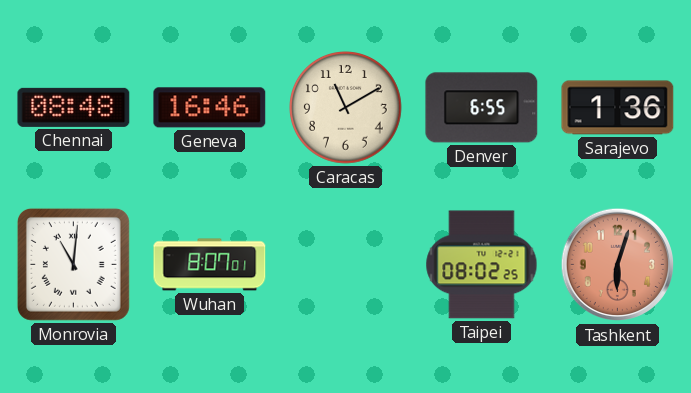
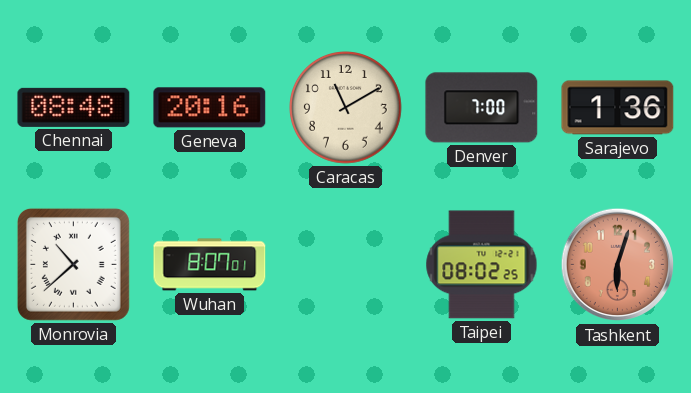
Geneva: 16:46 -> 20:16 (210, 108)
Denver: 6:55 -> 7:00 (482, 108)
Monrovia: 11:01 -> 10:38 (73, 264)
